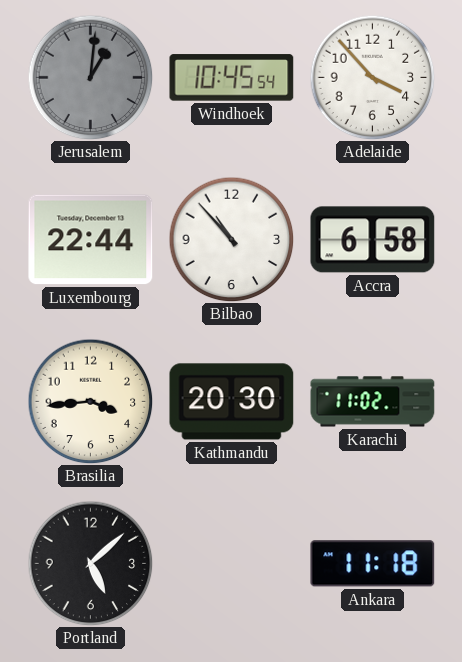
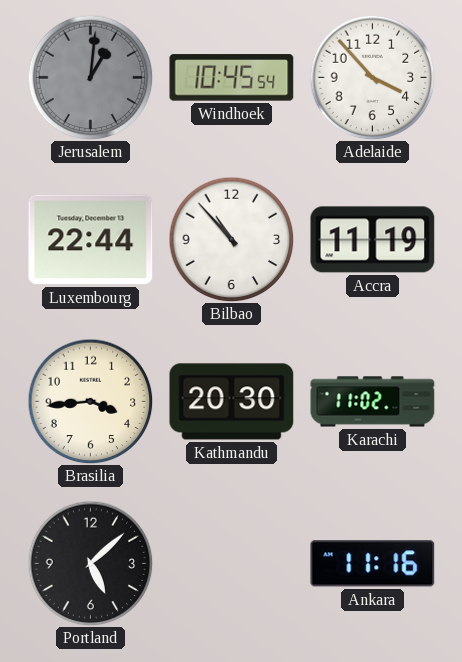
Accra: 6:58 -> 11:19 (373, 240)
Ankara: 11:18 -> 11:16 (373, 564)
